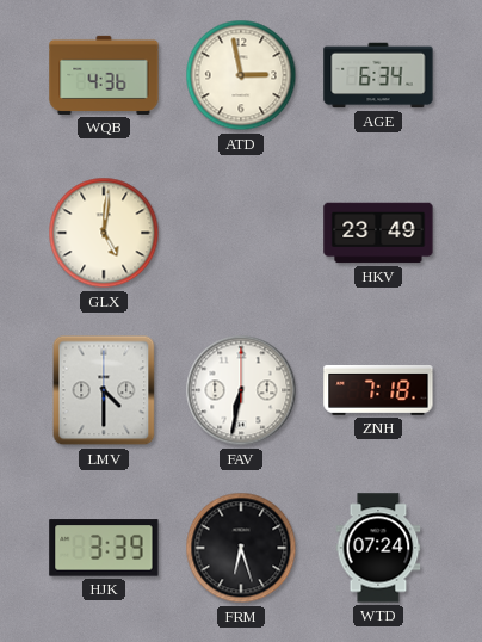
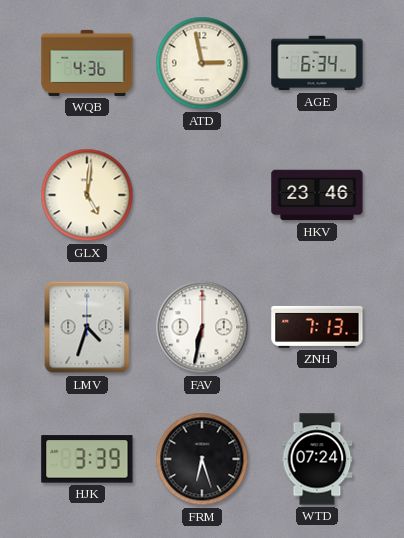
HKV: 23:49 -> 23:46 (317, 195)
LMV: 4:30 -> 4:33 (87, 327)
ZNH: 7:18 -> 7:13 (317, 327)
